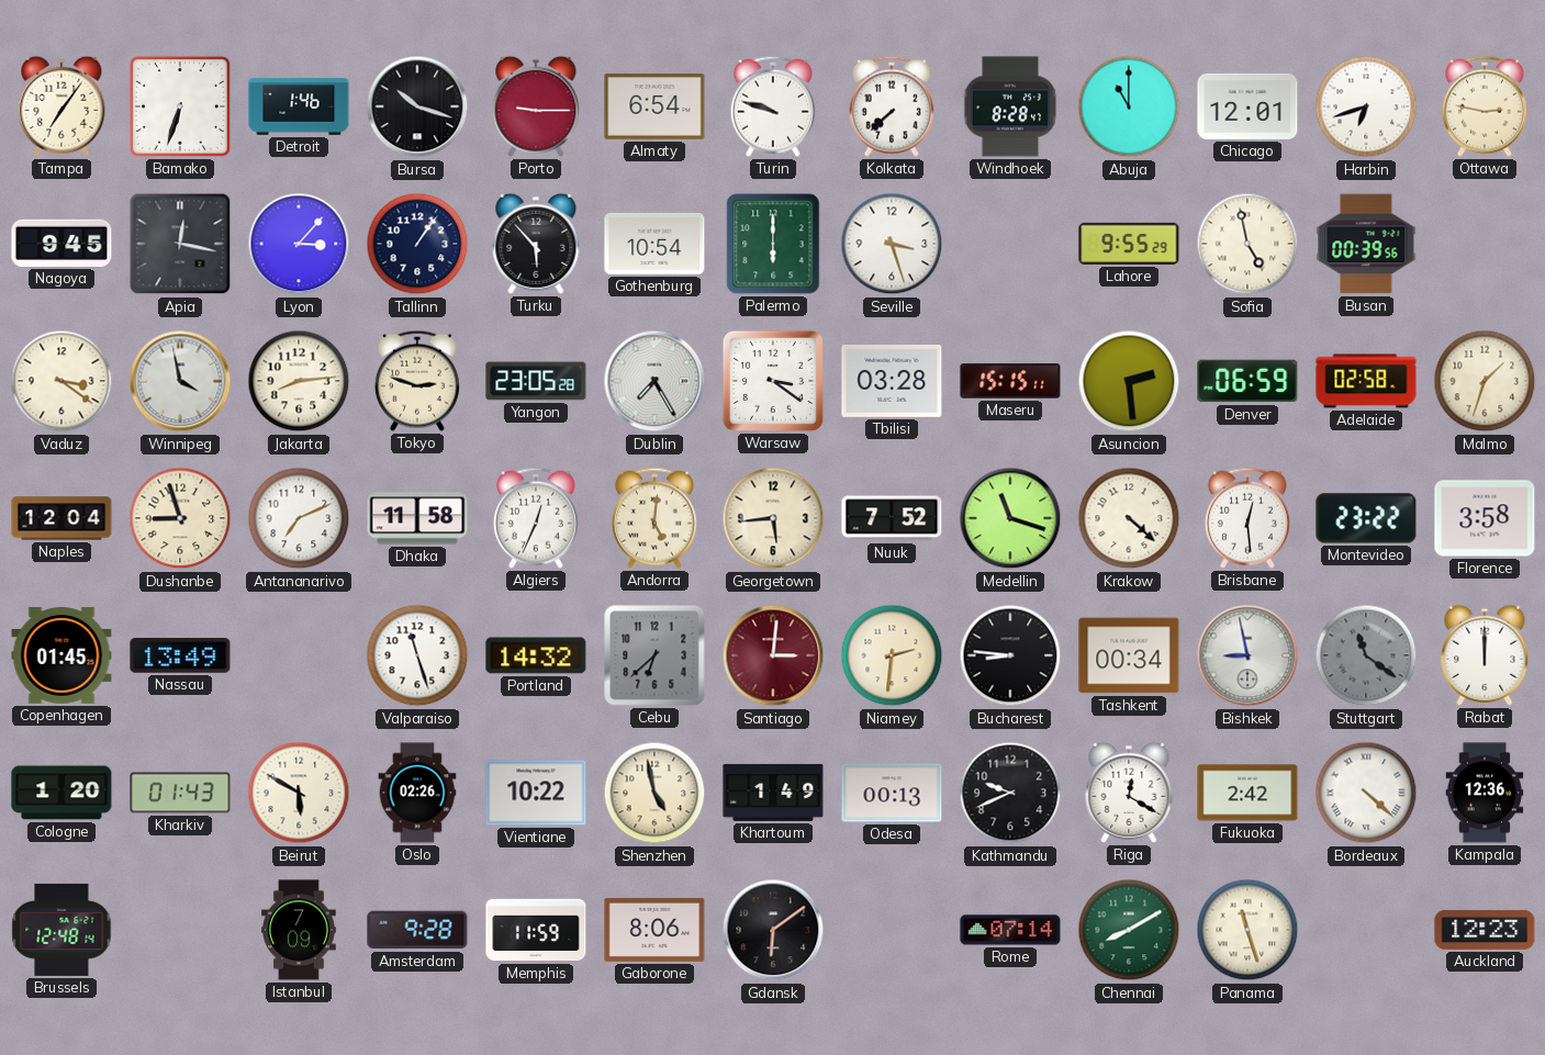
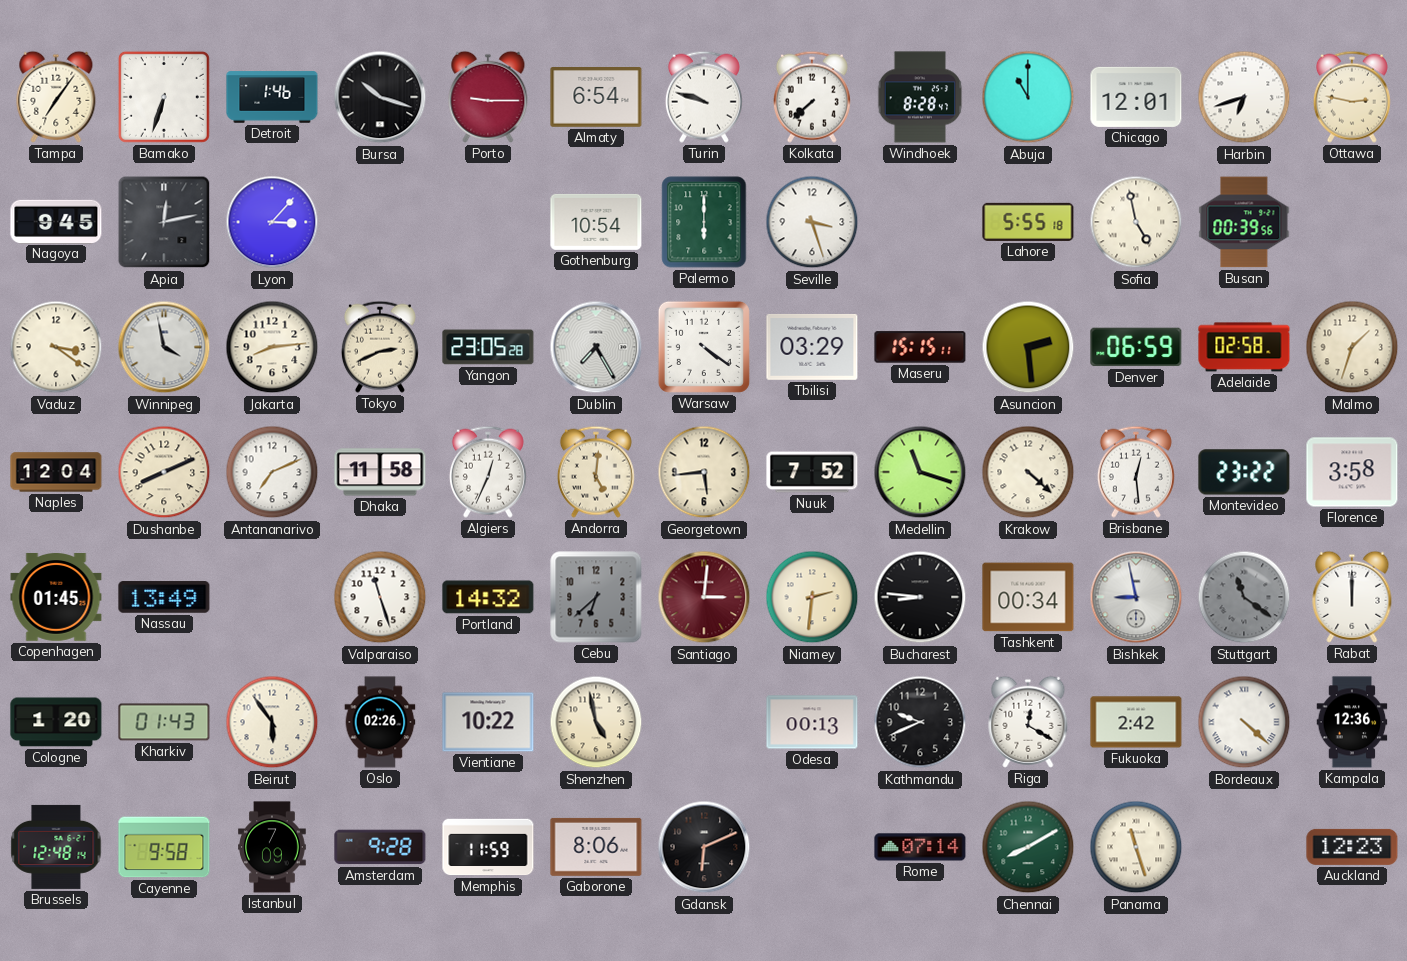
Apia: 12:17 -> 12:13 (164, 222)
Tallinn: 1:06 -> none (417, 244)
Turku: 5:53 -> none (536, 244)
Lahore: 9:55 -> 5:55 (1028, 222)
Tokyo: 2:48 -> 2:41 (380, 347)
Warsaw: 3:21 -> 4:21 (704, 347)
Tbilisi: 03:28 -> 03:29 (812, 347)
Dushanbe: 8:57 -> 8:11 (164, 472)
Beirut: 5:50 -> 5:54 (272, 722)
Khartoum: 1:49 -> none (773, 793)
Cayenne: none -> 9:58 (164, 847)
Gdansk: 6:09 -> 6:11 (704, 847)
